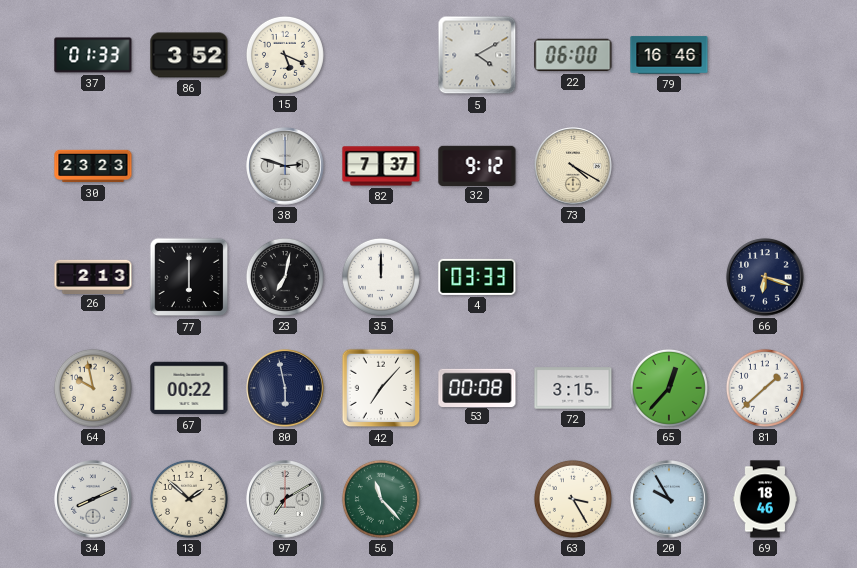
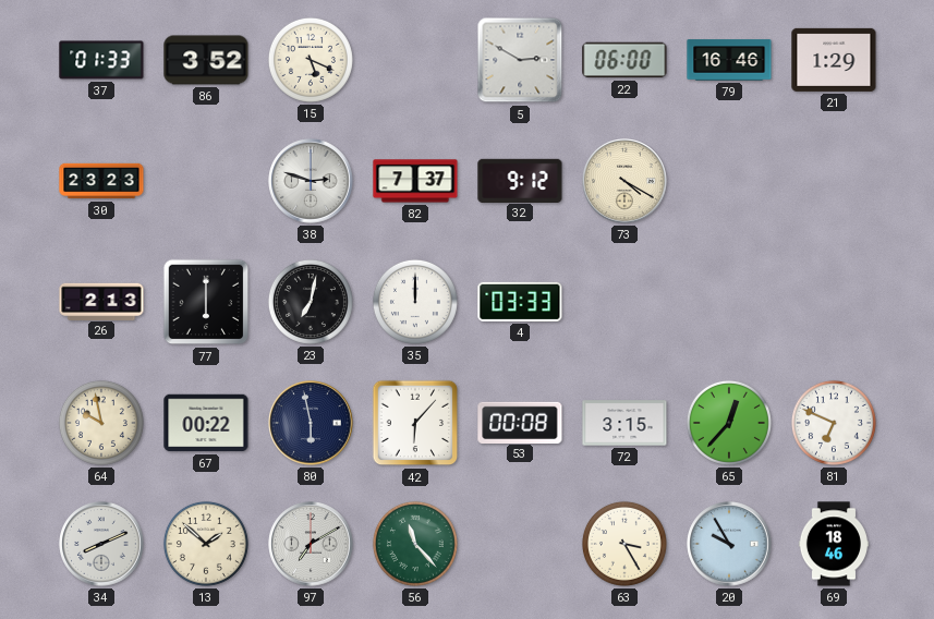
5: 4:10 -> 2:50 (520, 60)
21: none -> 1:29 (834, 60)
66: 6:18 -> none (765, 277)
42: 7:07 -> 6:07 (415, 423)
81: 1:38 -> 6:49 (834, 423)
